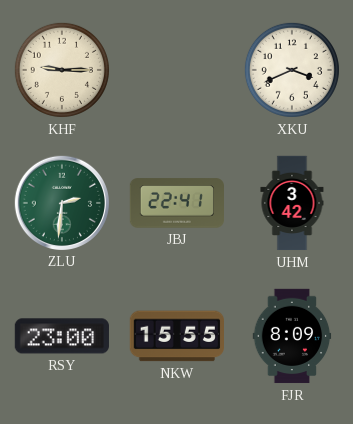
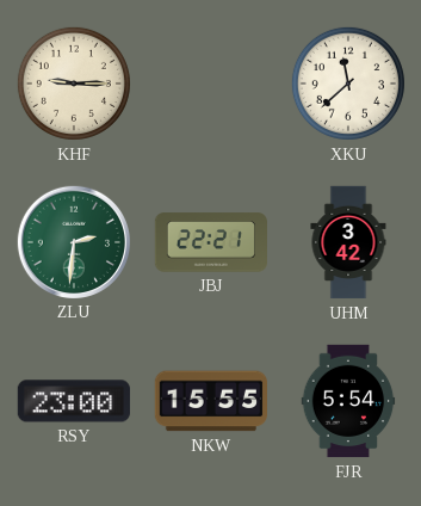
XKU: 3:41 -> 11:38 (348, 84)
JBJ: 22:41 -> 22:21 (210, 242)
FJR: 8:09 -> 5:54 (348, 401)
